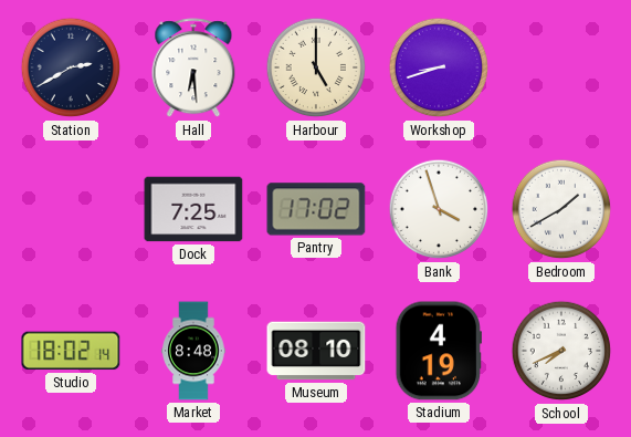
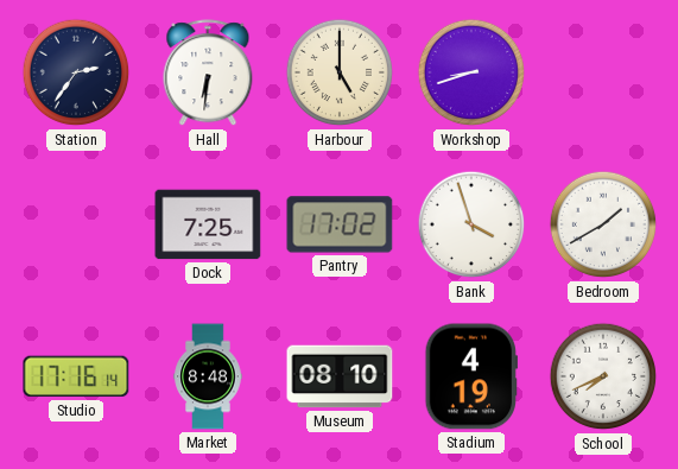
Station: 2:40 -> 2:36 (76, 72)
Hall: 6:29 -> 6:31 (208, 74)
Studio: 18:02 -> 17:16 (76, 376)
